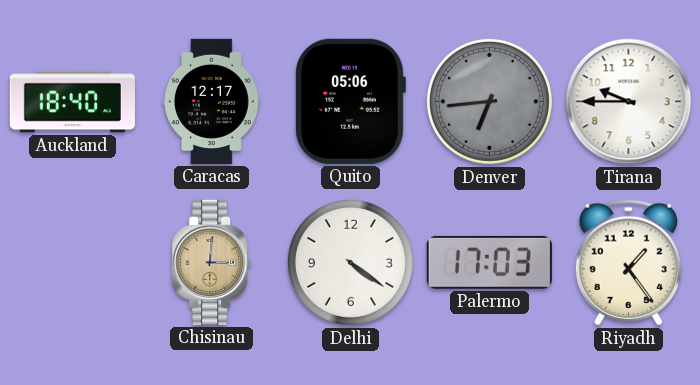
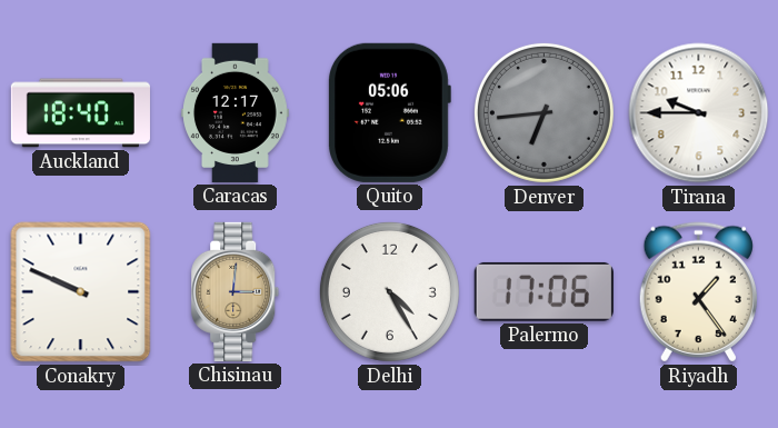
Conakry: none -> 9:49 (81, 292)
Delhi: 4:21 -> 4:25 (389, 291)
Palermo: 17:03 -> 17:06 (543, 291)
